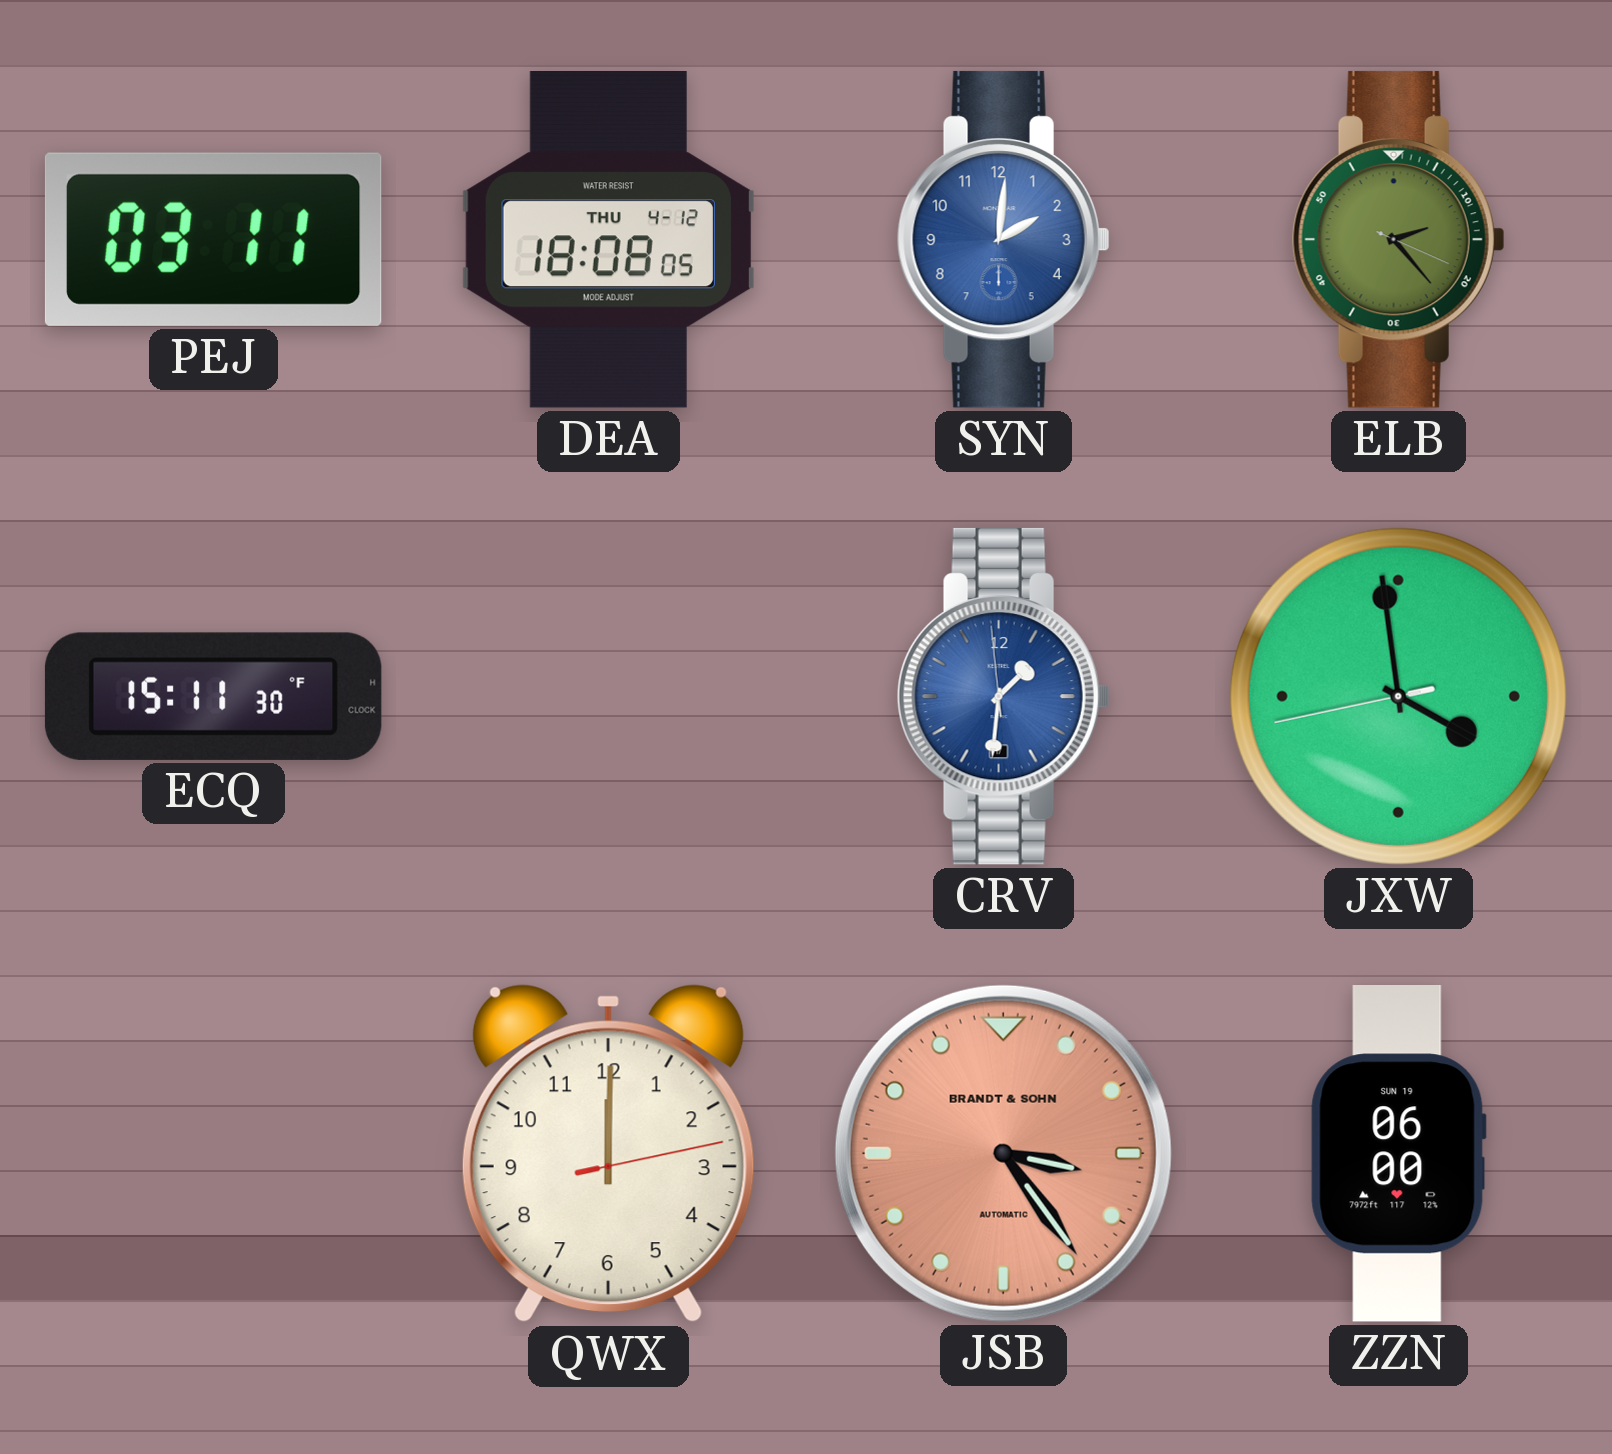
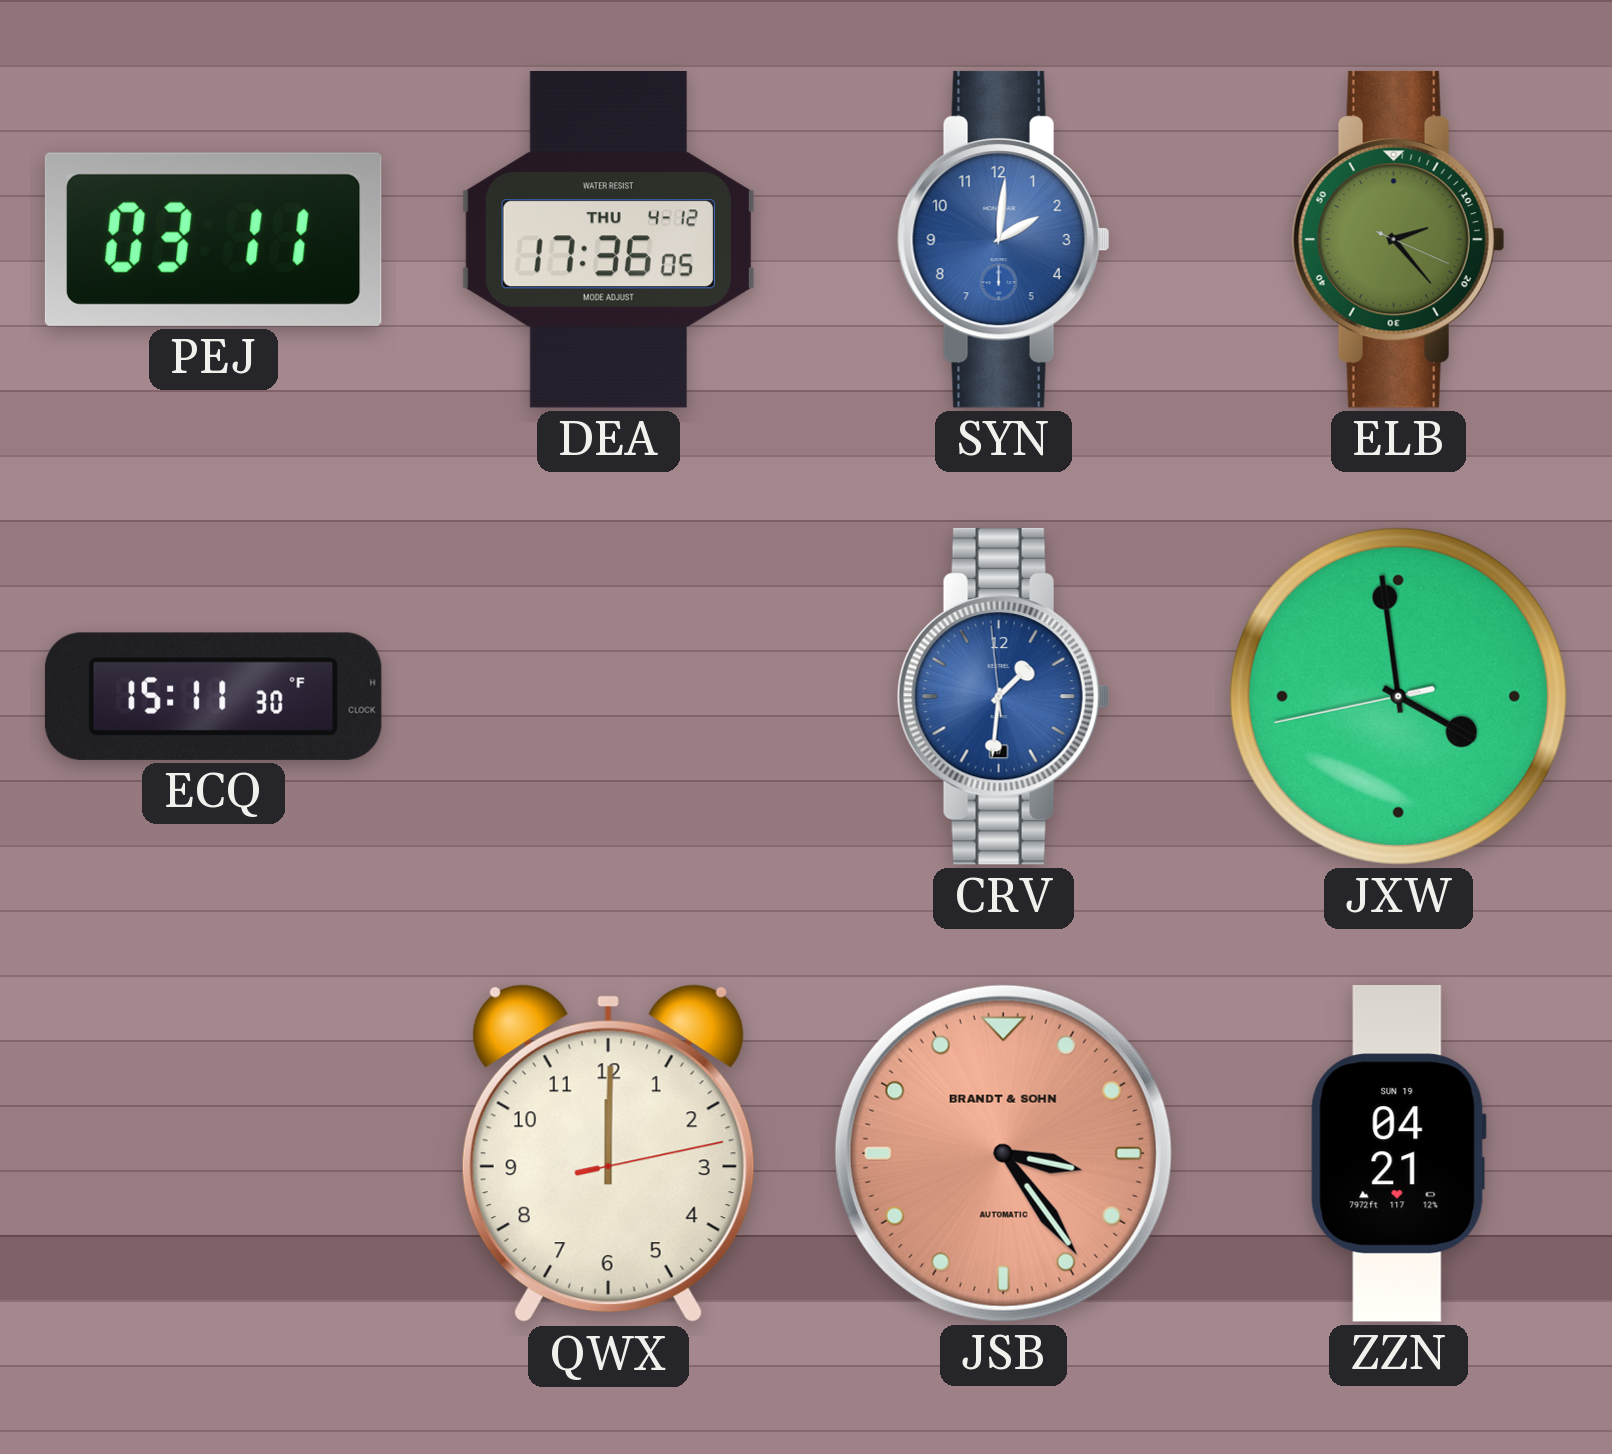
DEA: 18:08 -> 17:36 (608, 240)
ZZN: 06:00 -> 04:21 (1398, 1154)
